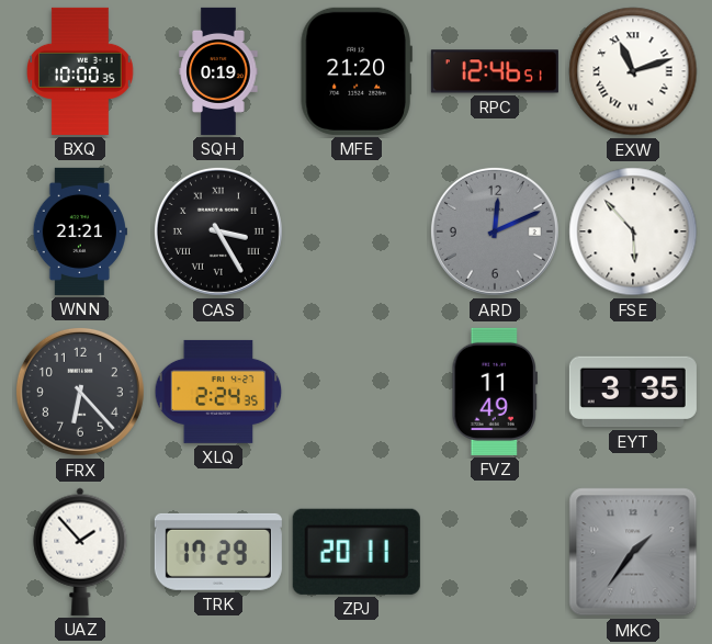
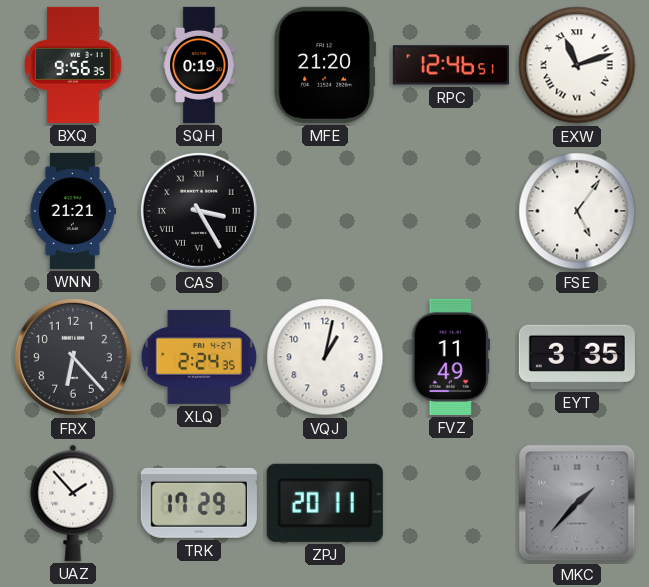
BXQ: 10:00 -> 9:56 (74, 65)
ARD: 12:11 -> none (495, 231)
FSE: 5:53 -> 5:06 (577, 211)
VQJ: none -> 1:02 (325, 357)
MKC: 1:36 -> 1:37 (577, 503)
